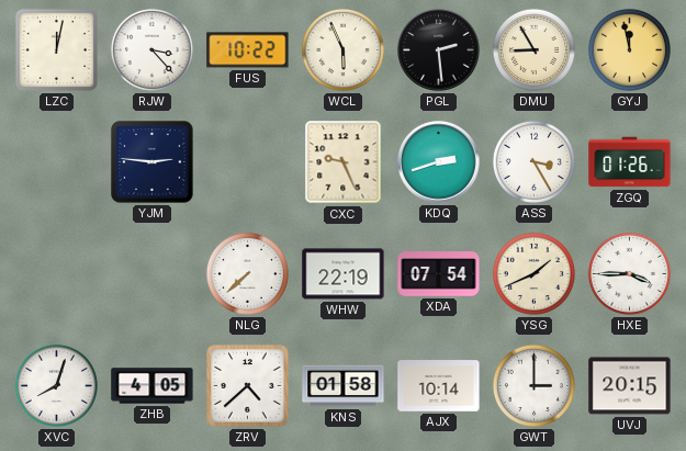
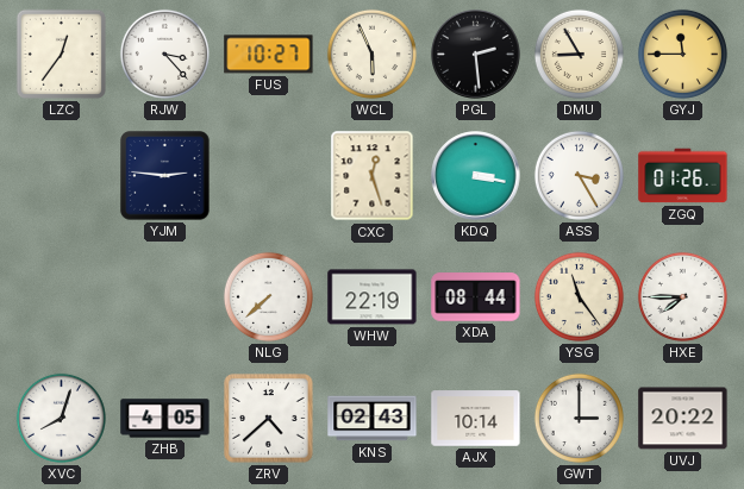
LZC: 12:02 -> 12:36 (61, 54)
FUS: 10:22 -> 10:27 (269, 55)
GYJ: 11:58 -> 11:45 (682, 54)
CXC: 9:26 -> 12:27 (373, 176)
KDQ: 2:42 -> 3:17 (476, 176)
XDA: 07:54 -> 08:44 (476, 297)
YSG: 1:41 -> 11:24 (579, 296)
HXE: 3:45 -> 7:45 (682, 296)
KNS: 01:58 -> 02:43 (373, 419)
UVJ: 20:15 -> 20:22 (683, 419)
